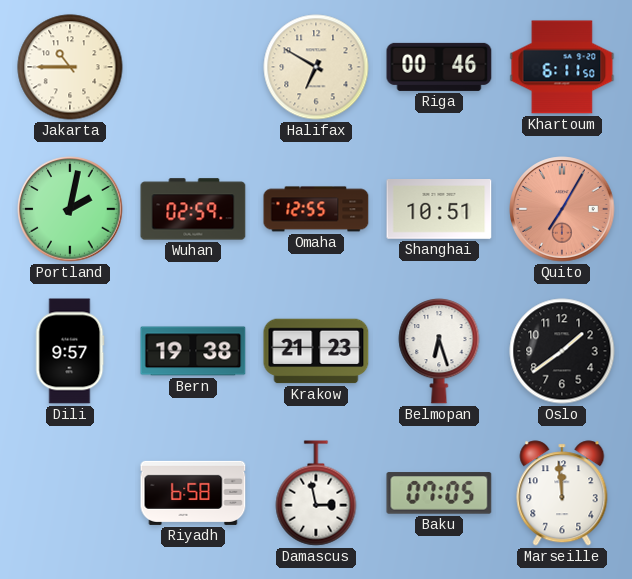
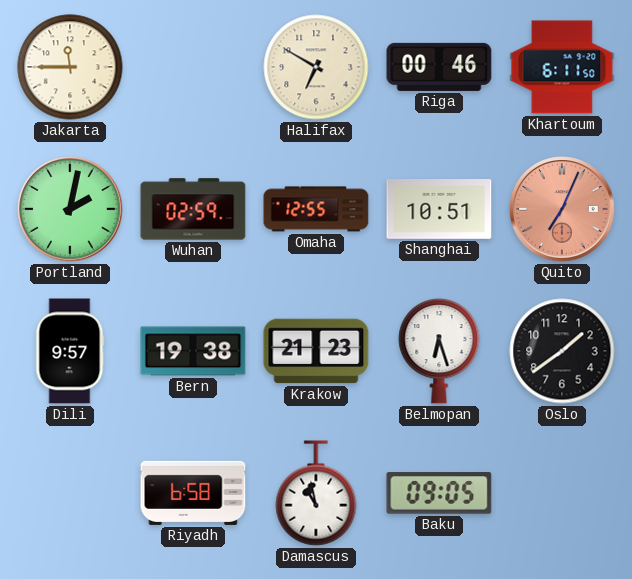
Jakarta: 10:45 -> 11:45 (70, 67)
Quito: 7:05 -> 7:04 (562, 209)
Damascus: 2:58 -> 10:58 (316, 493)
Baku: 07:05 -> 09:05 (439, 493)
Marseille: 11:59 -> none (562, 493)
